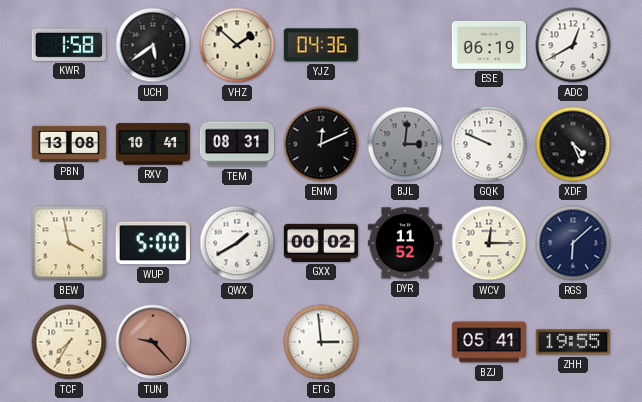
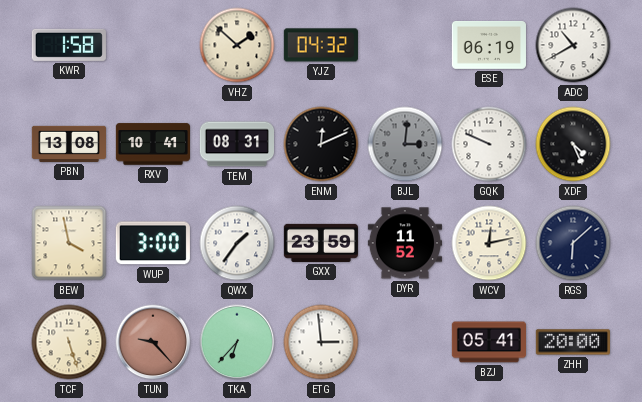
UCH: 5:39 -> none (153, 45)
YJZ: 04:36 -> 04:32 (321, 45)
ADC: 12:40 -> 10:40 (573, 45)
WUP: 5:00 -> 3:00 (153, 243)
QWX: 1:40 -> 1:36 (237, 243)
GXX: 00:02 -> 23:59 (321, 243)
WCV: 12:15 -> 12:13 (489, 243)
TCF: 7:35 -> 5:27 (69, 342)
TKA: none -> 6:37 (237, 342)
ZHH: 19:55 -> 20:00 (573, 342)
